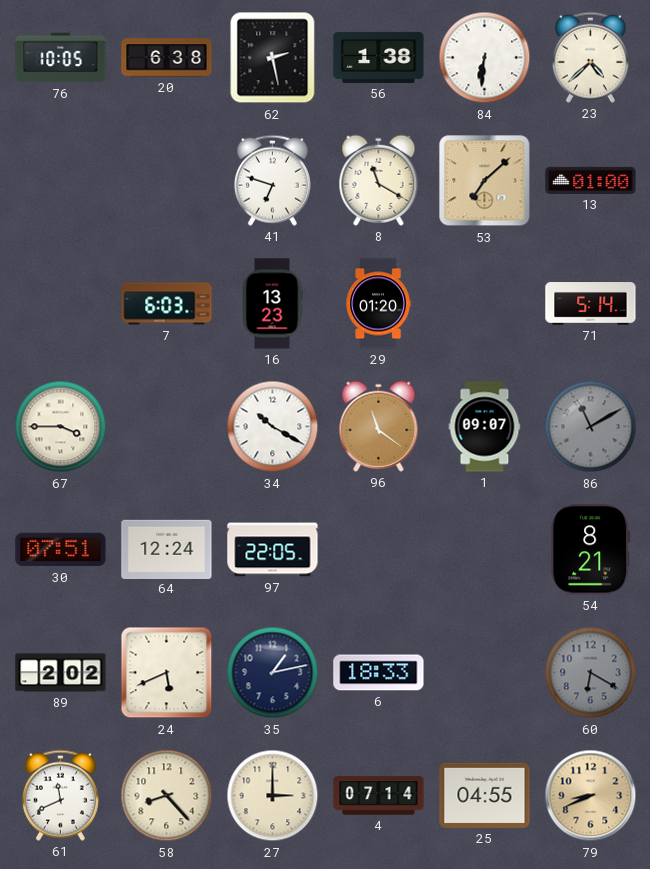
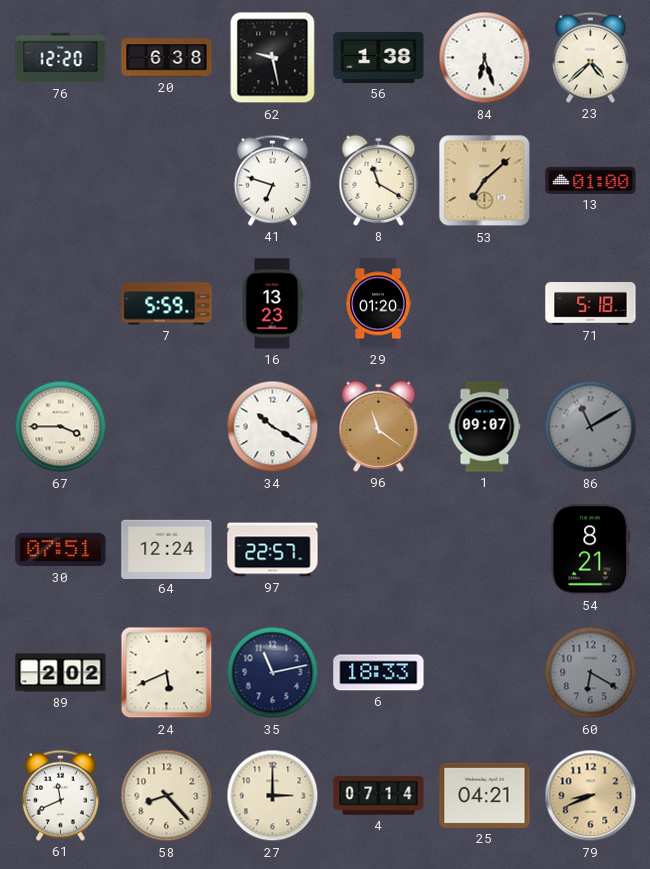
76: 10:05 -> 12:20 (61, 58)
62: 2:28 -> 9:28 (273, 58)
84: 6:31 -> 6:27 (485, 58)
7: 6:03 -> 5:59 (167, 304)
71: 5:14 -> 5:18 (591, 304)
97: 22:05 -> 22:57 (273, 550)
35: 1:13 -> 11:13 (273, 673)
25: 04:55 -> 04:21 (485, 795)
